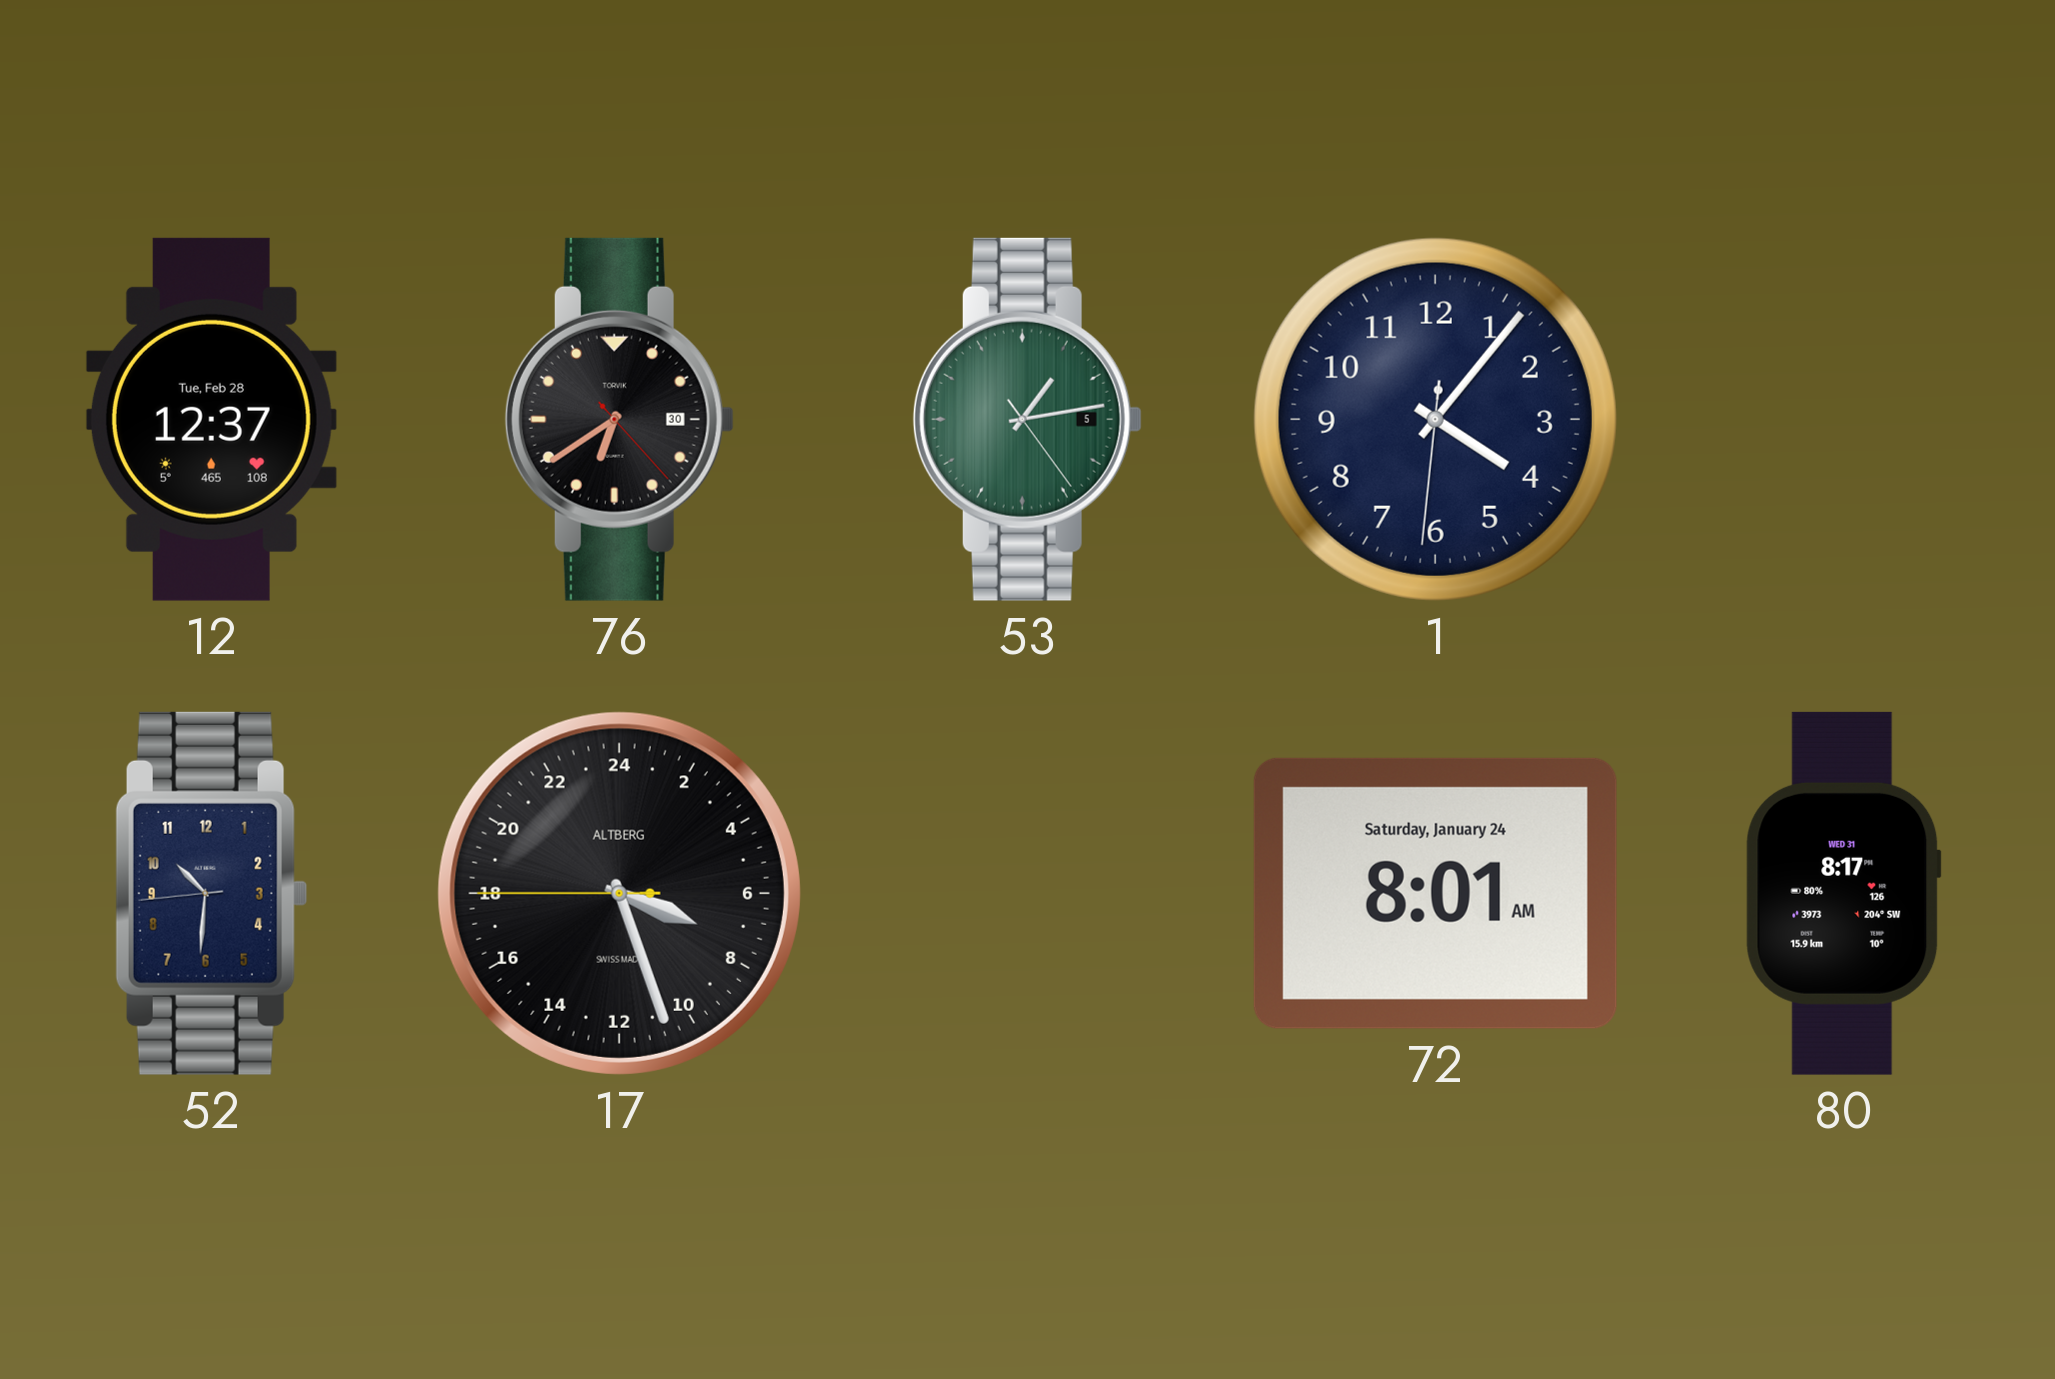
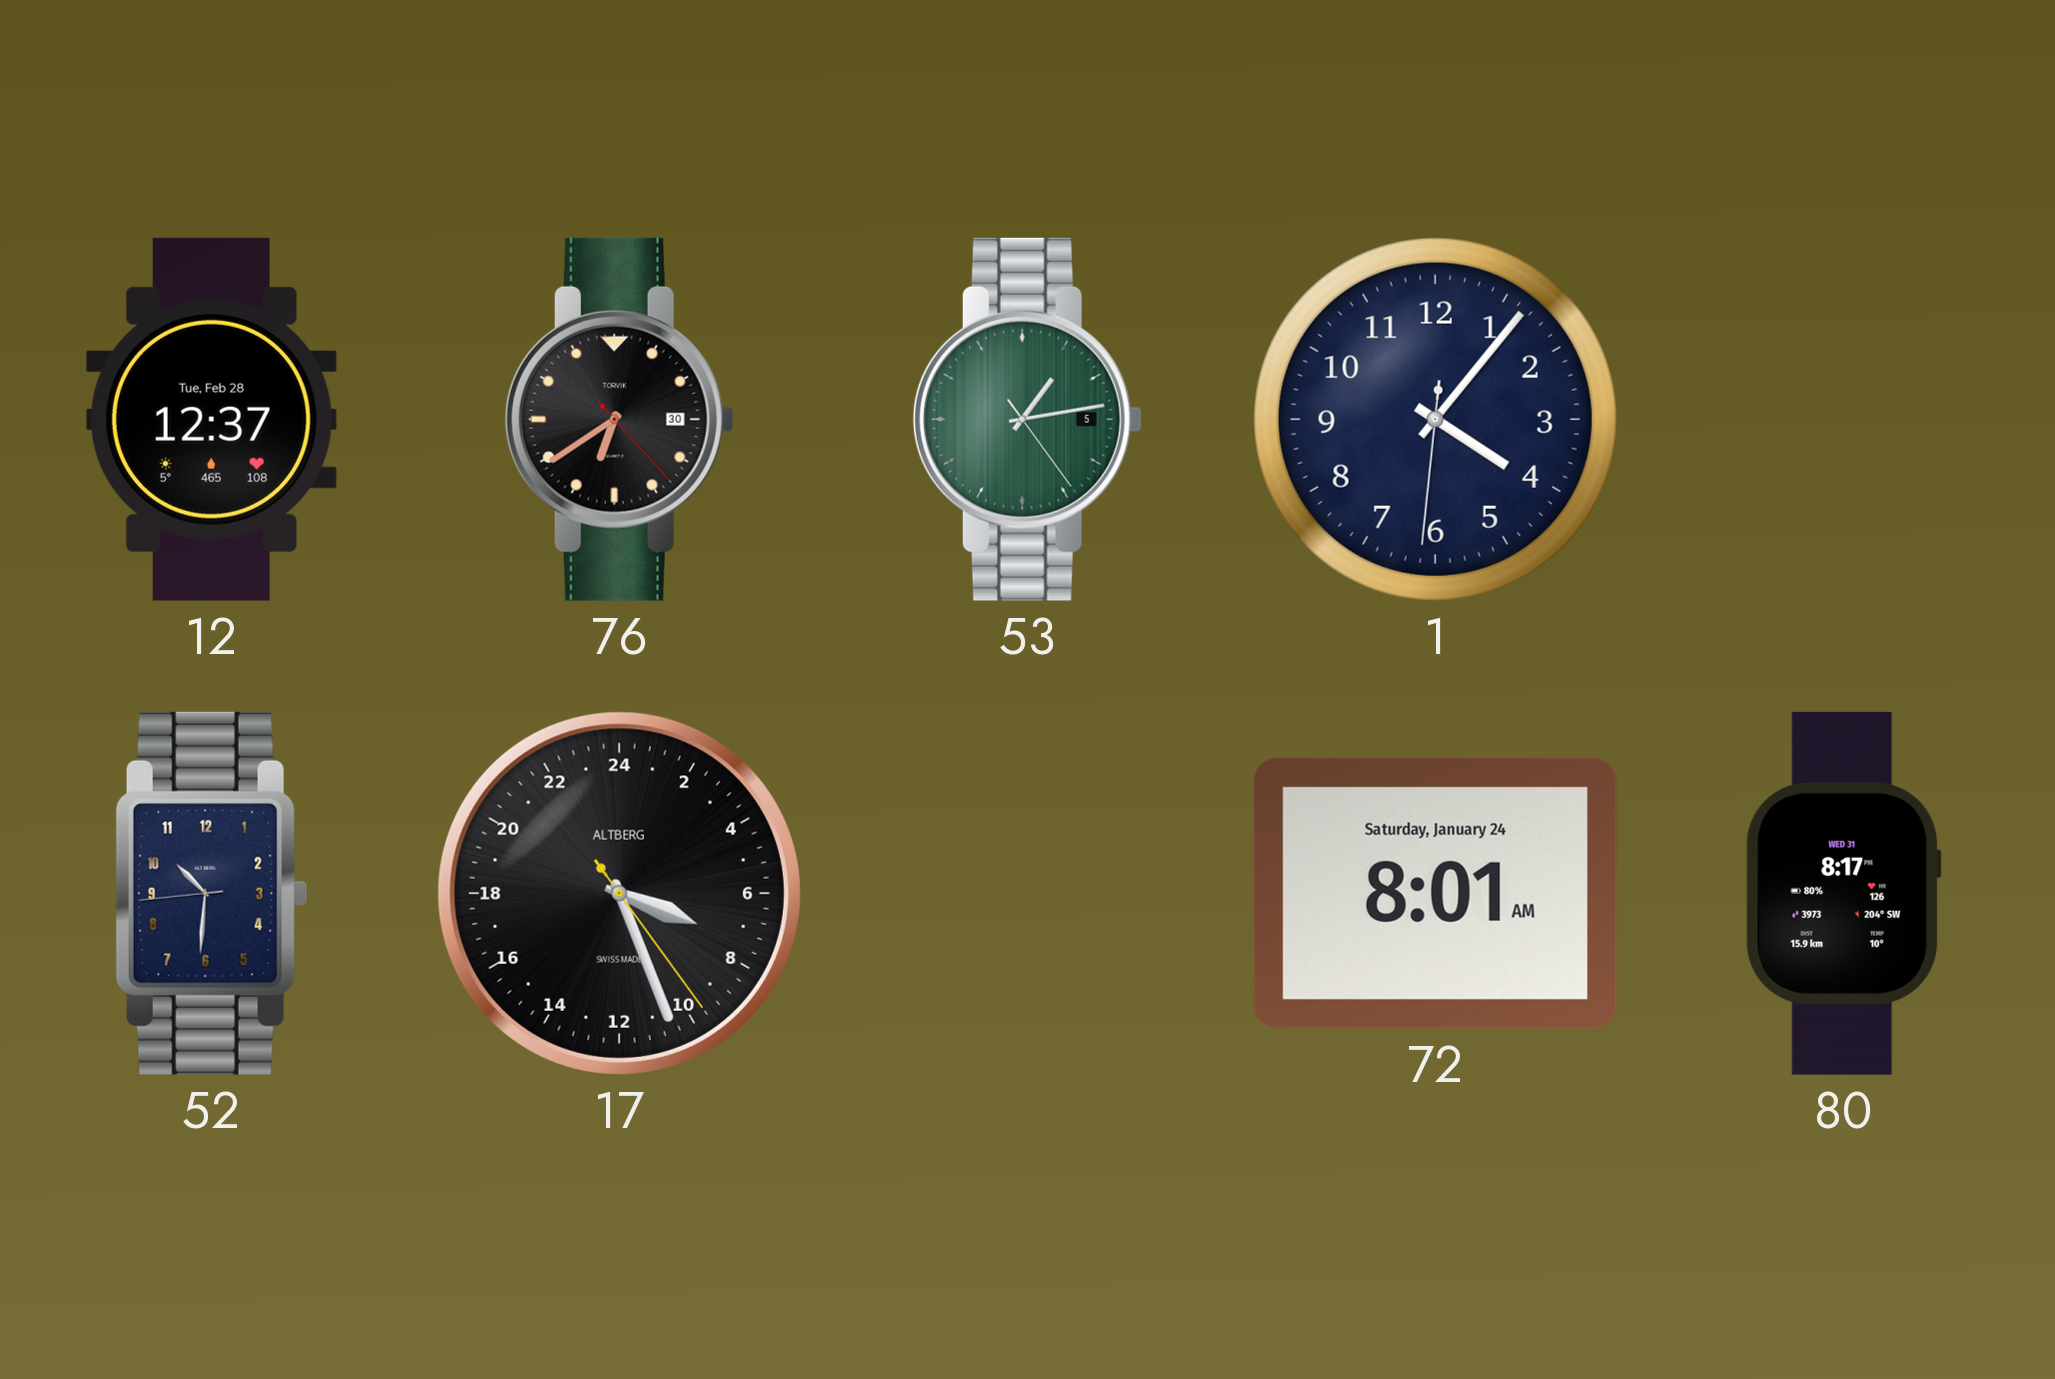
17: 7:26:45 -> 7:26:24 (619, 893)
